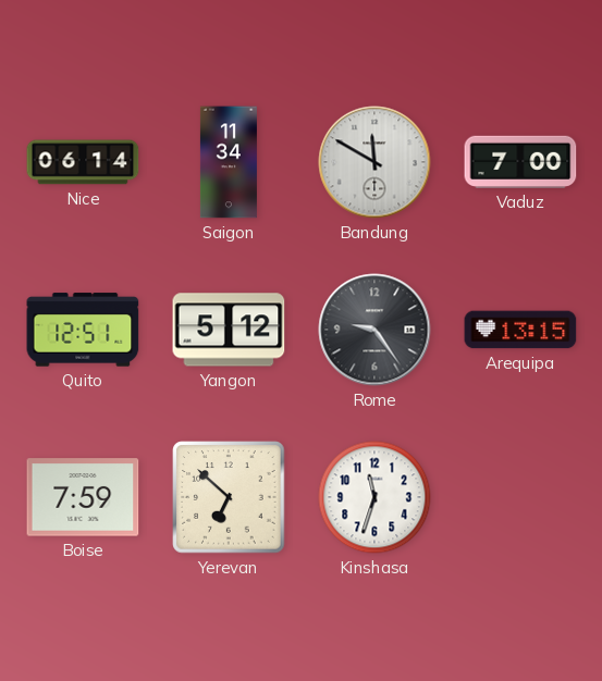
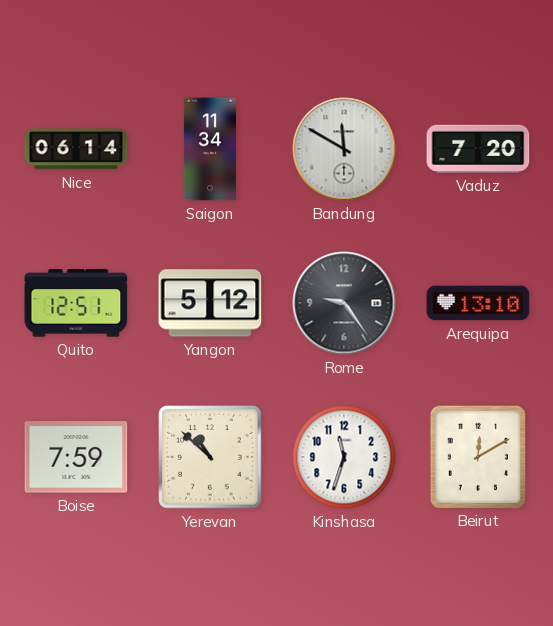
Vaduz: 7:00 -> 7:20 (478, 149)
Arequipa: 13:15 -> 13:10 (478, 303)
Yerevan: 6:52 -> 10:52 (210, 457)
Beirut: none -> 12:10 (478, 456)
